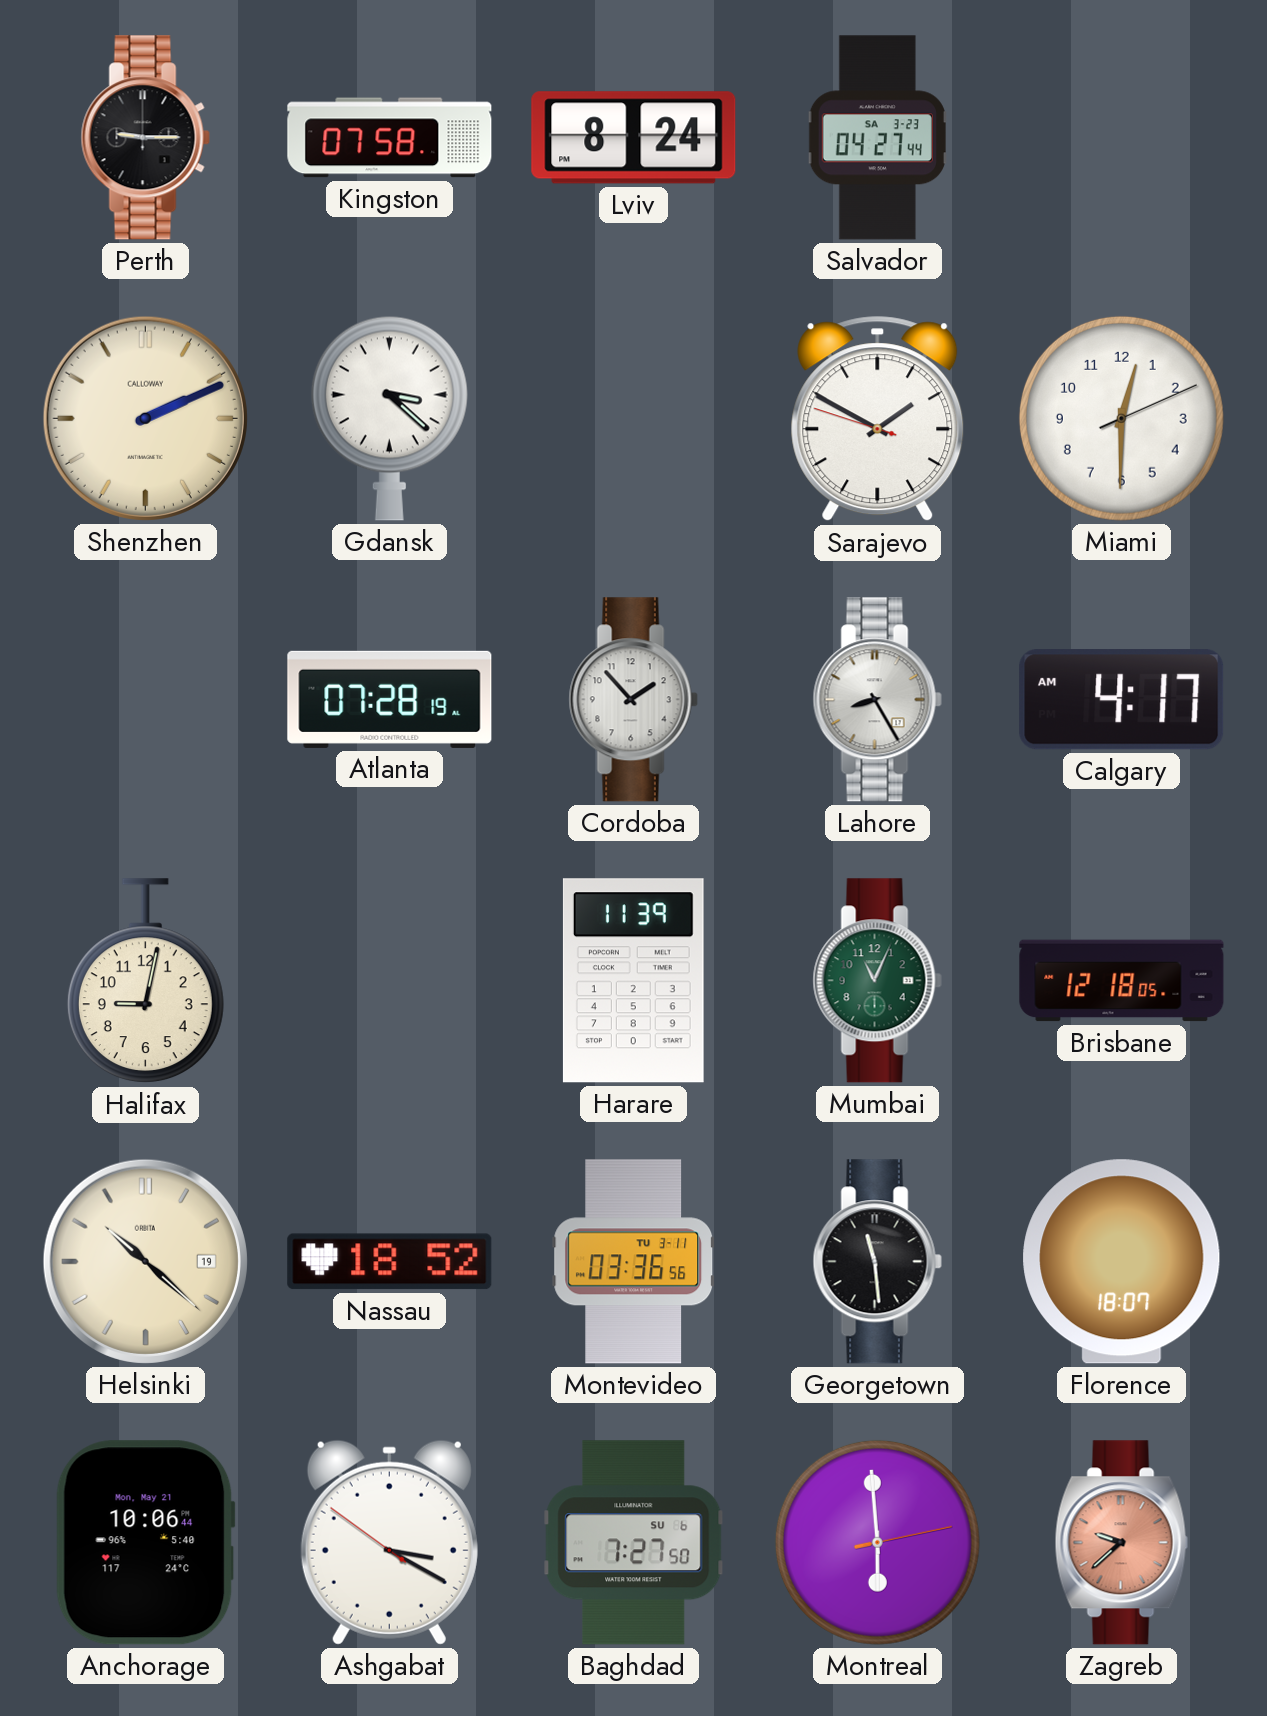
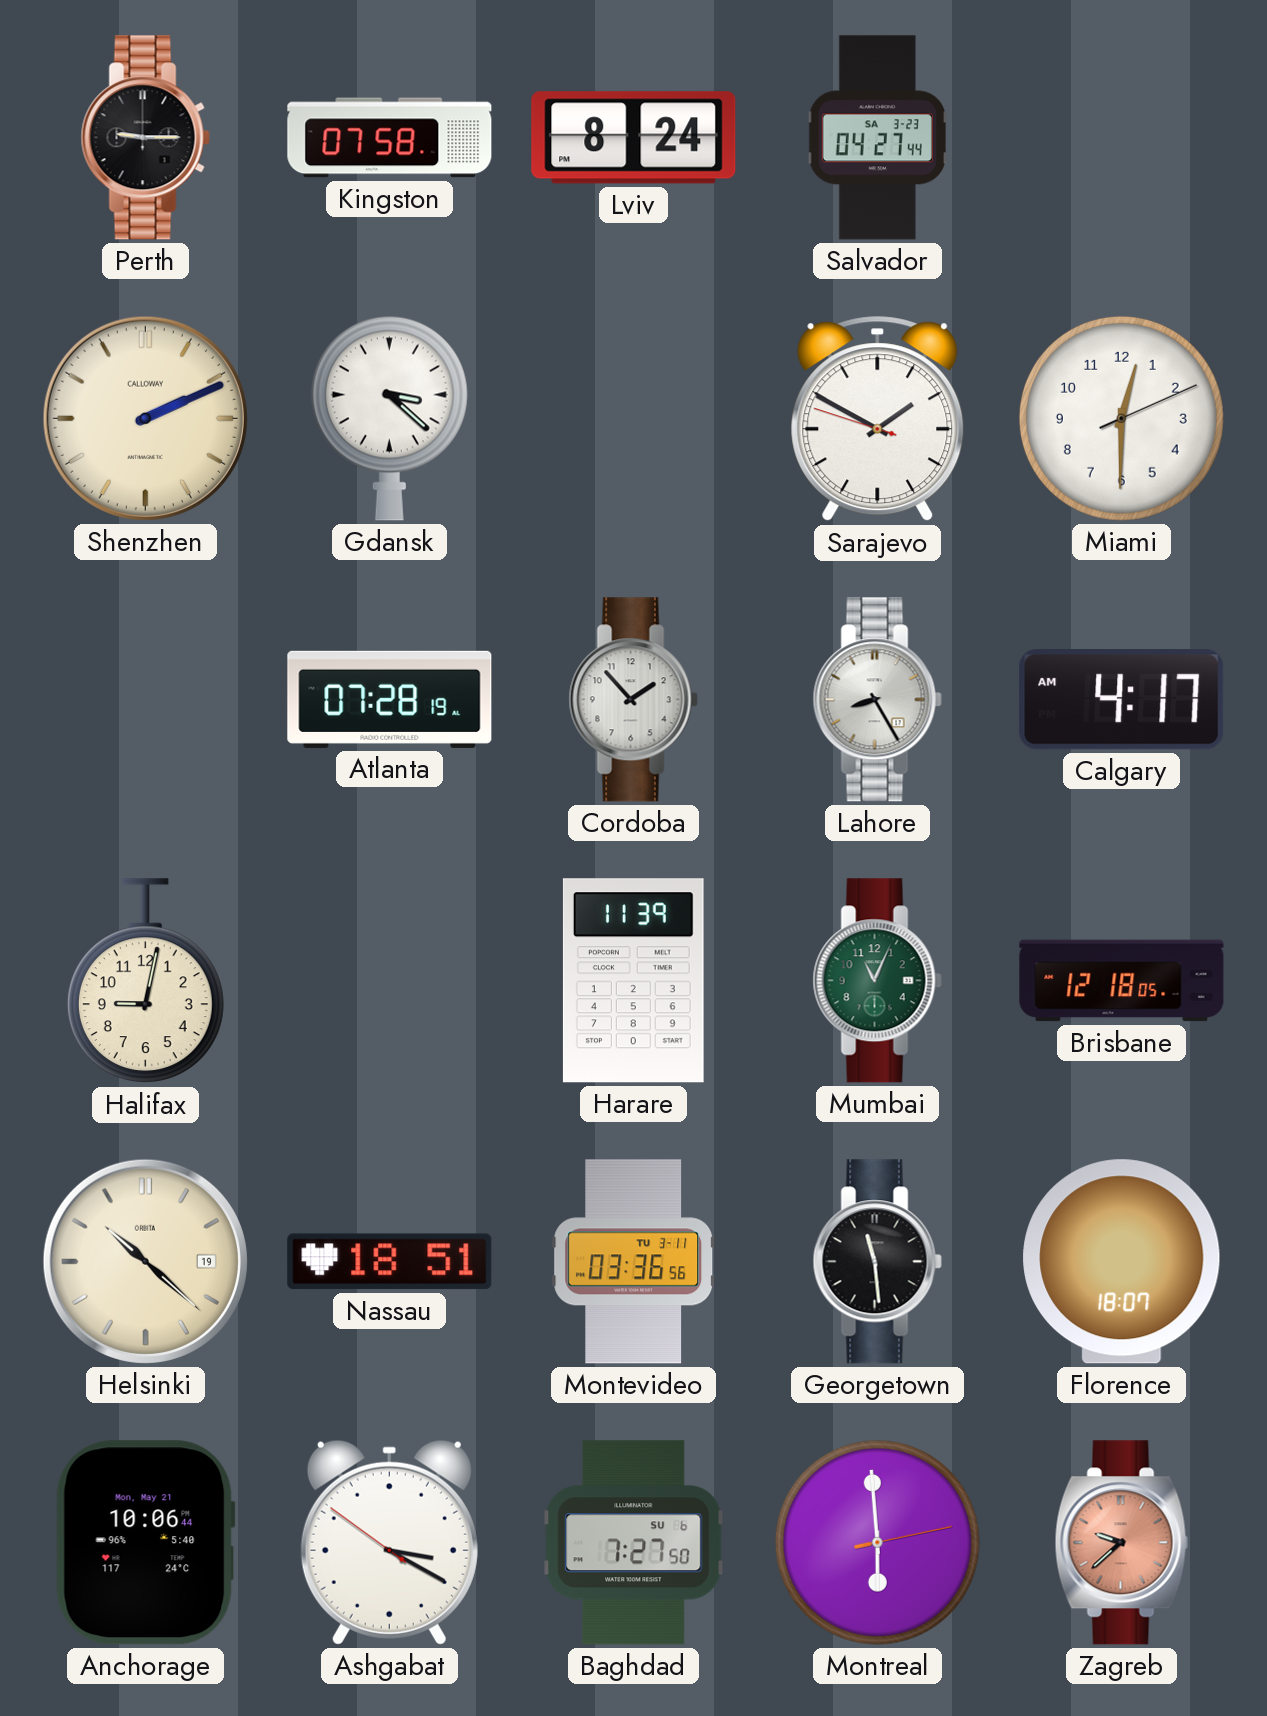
Nassau: 18:52 -> 18:51 (390, 1262)
